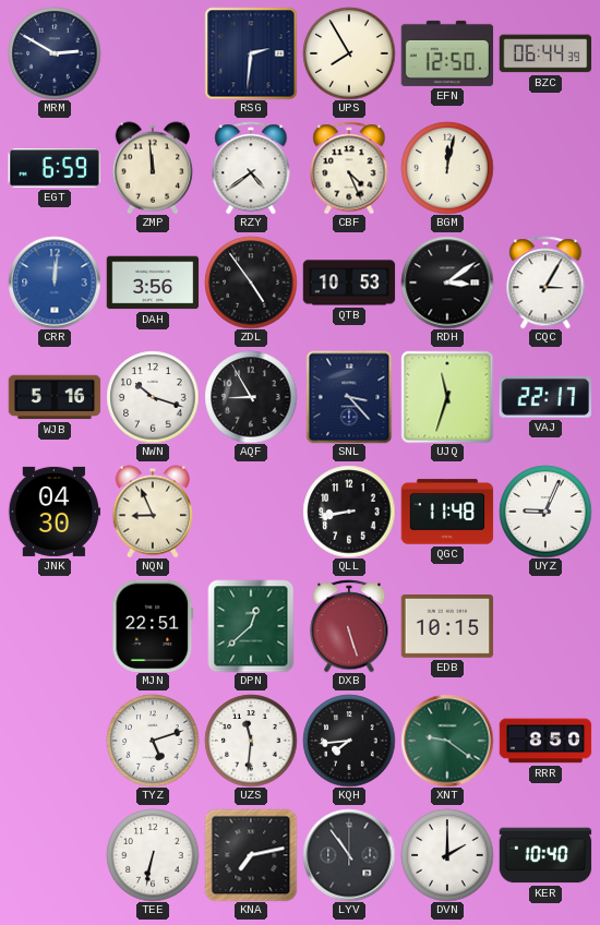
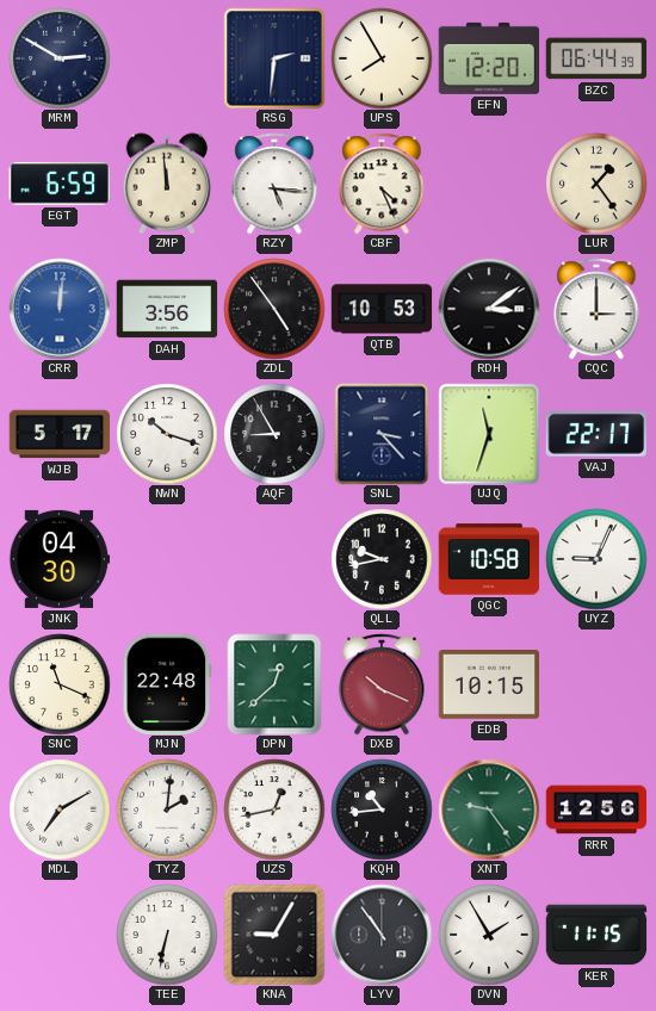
EFN: 12:50 -> 12:20 (489, 58)
RZY: 4:39 -> 5:16 (274, 184)
BGM: 12:02 -> none (447, 168)
LUR: none -> 1:24 (596, 184)
CQC: 3:05 -> 3:00 (596, 309)
WJB: 5:16 -> 5:17 (60, 434)
NQN: 8:56 -> none (153, 512)
QLL: 8:43 -> 9:43 (382, 559)
QGC: 11:48 -> 10:58 (489, 559)
SNC: none -> 11:19 (60, 684)
MJN: 22:51 -> 22:48 (167, 684)
DXB: 5:27 -> 10:19 (382, 684)
MDL: none -> 7:10 (60, 810)
TYZ: 5:12 -> 2:01 (167, 810)
UZS: 11:31 -> 12:43 (274, 810)
KQH: 7:44 -> 10:44 (382, 810)
XNT: 9:21 -> 9:24 (489, 810)
RRR: 8:50 -> 12:56 (596, 810)
KNA: 7:13 -> 9:05 (274, 935)
DVN: 2:00 -> 1:55 (489, 935)
KER: 10:40 -> 11:15 (596, 935)
